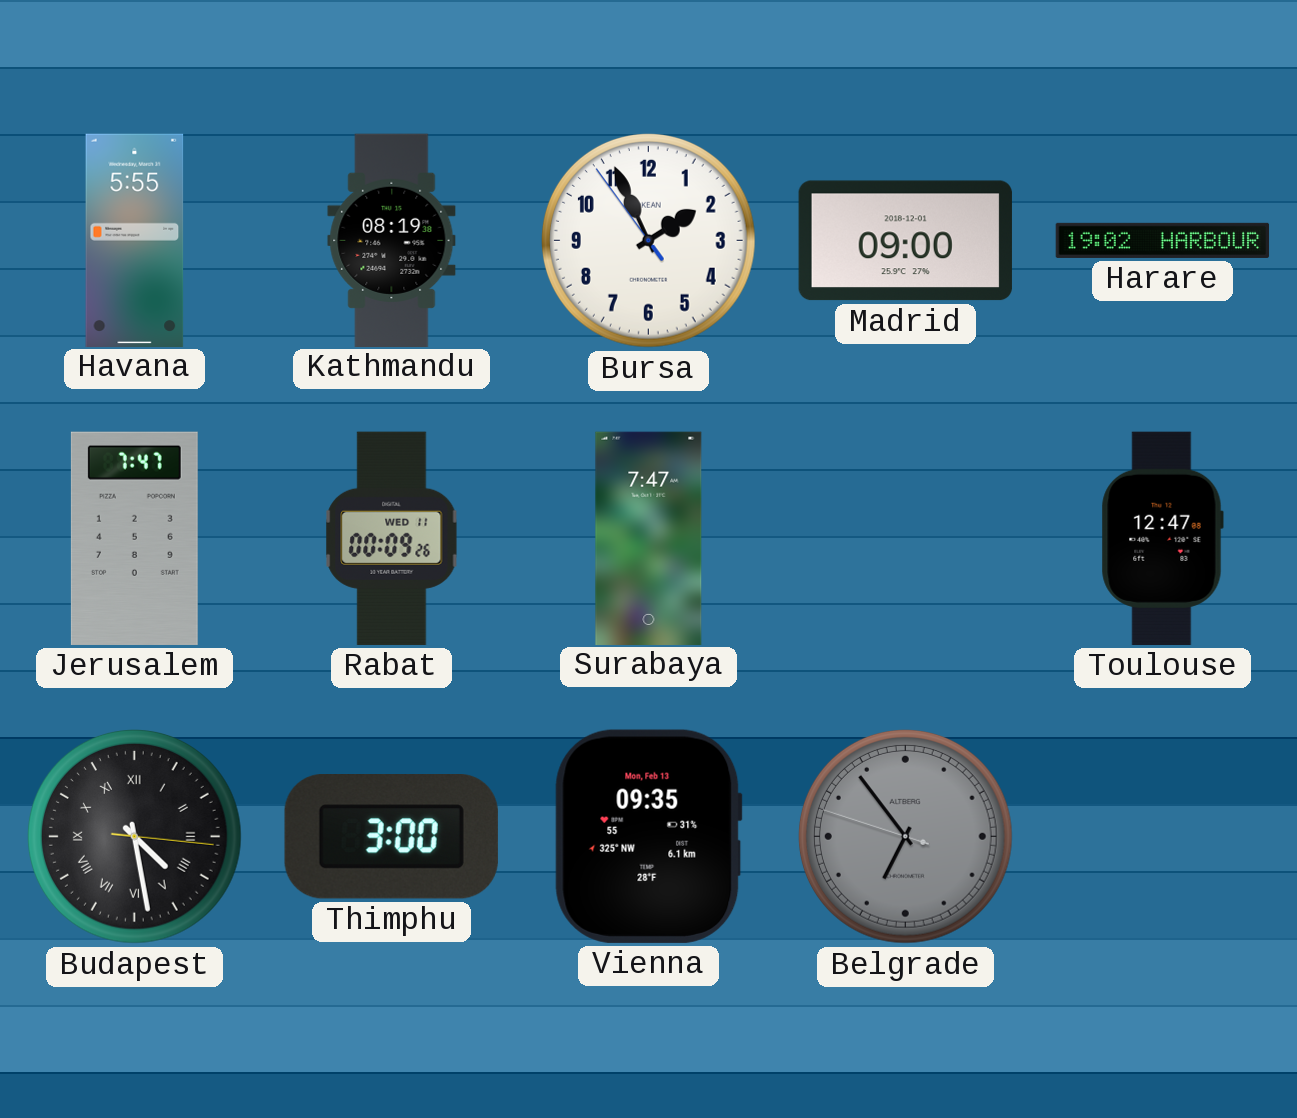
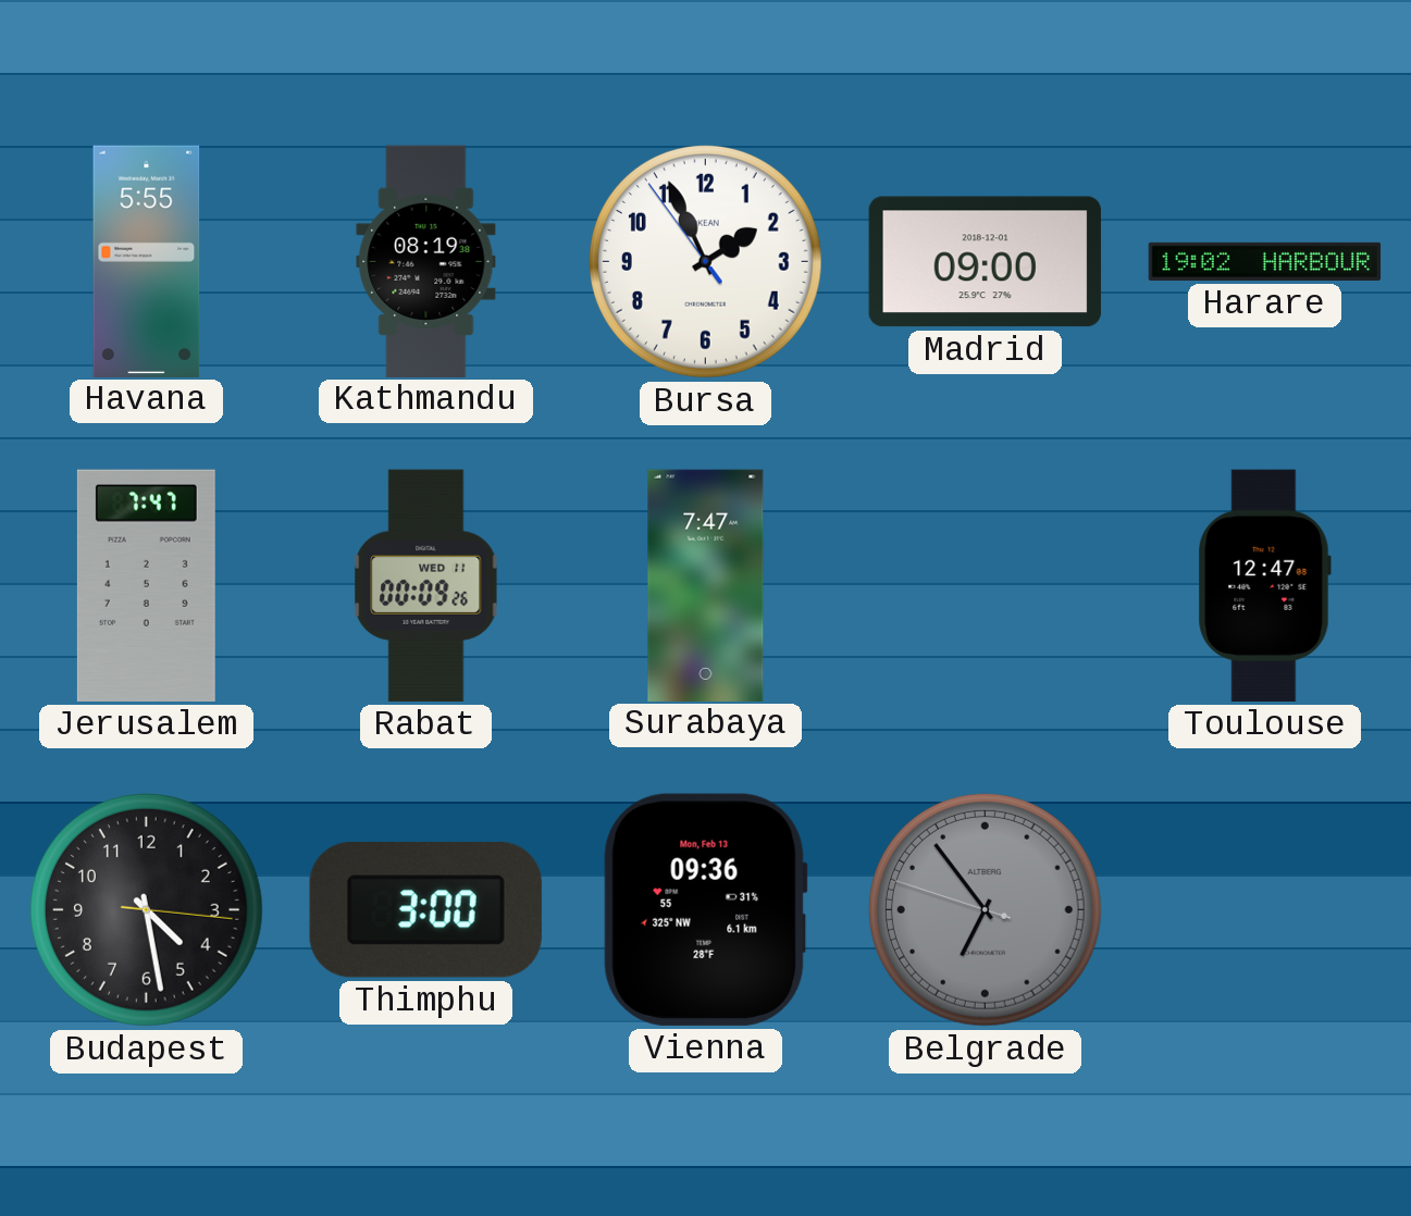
Budapest numerals: Roman -> Arabic (146, 909)
Vienna: 09:35 -> 09:36 (705, 909)
